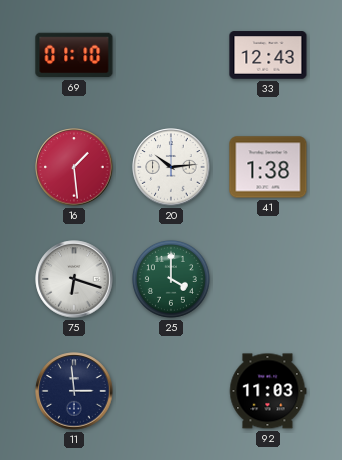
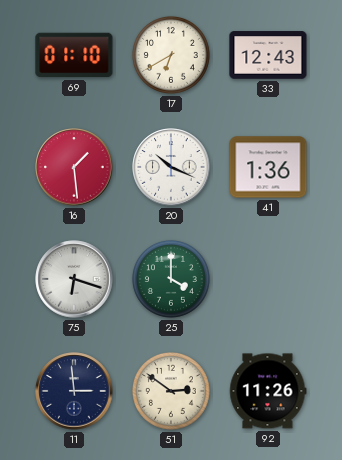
17: none -> 6:40 (171, 55)
20: 10:14 -> 10:19 (171, 167)
41: 1:38 -> 1:36 (268, 167)
51: none -> 2:51 (171, 391)
92: 11:03 -> 11:26 (268, 391)
